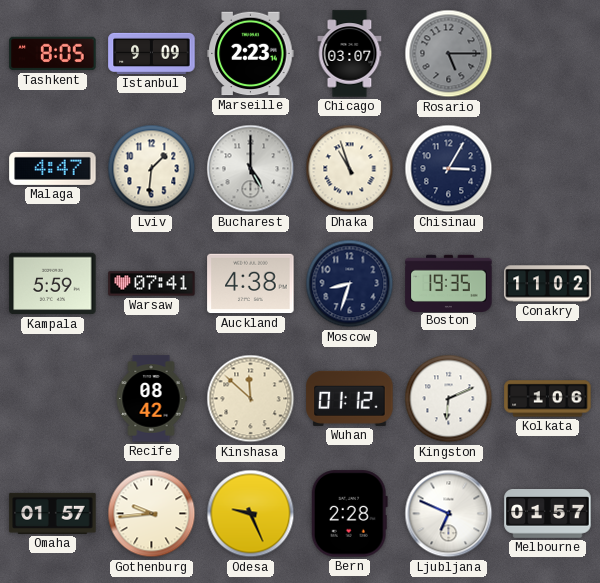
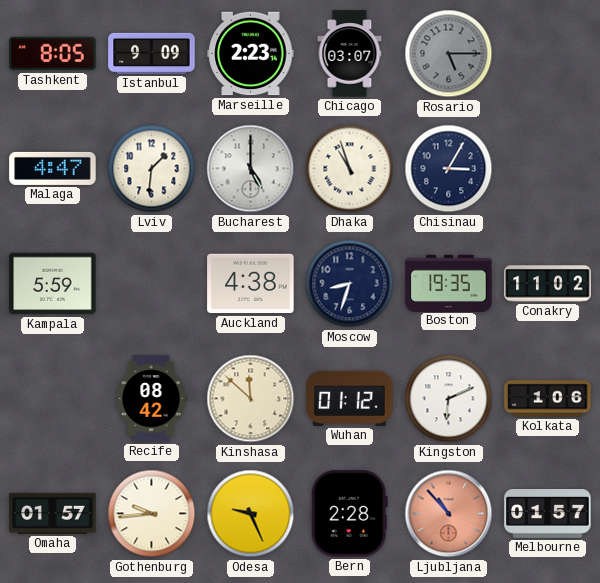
Warsaw: 07:41 -> none (152, 284)
Ljubljana: 6:49 -> 10:53 (449, 514)
Ljubljana dial: white -> salmon (449, 514)
